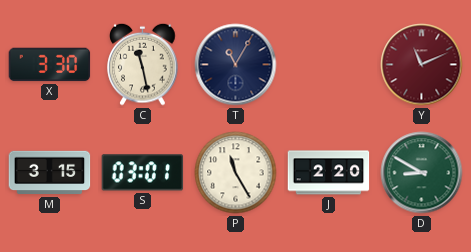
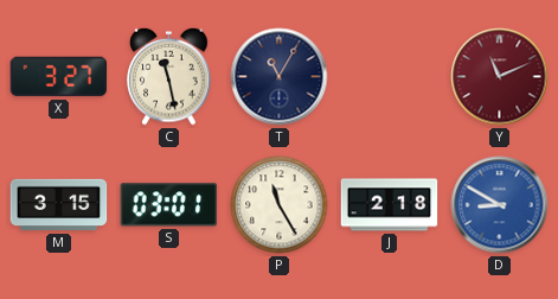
X: 3:30 -> 3:27 (59, 77)
J: 2:20 -> 2:18 (390, 205)
D dial: green -> blue (500, 205)
